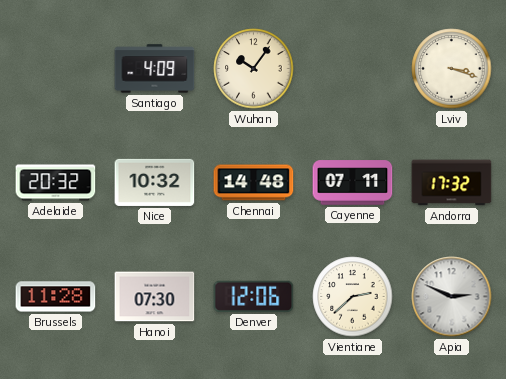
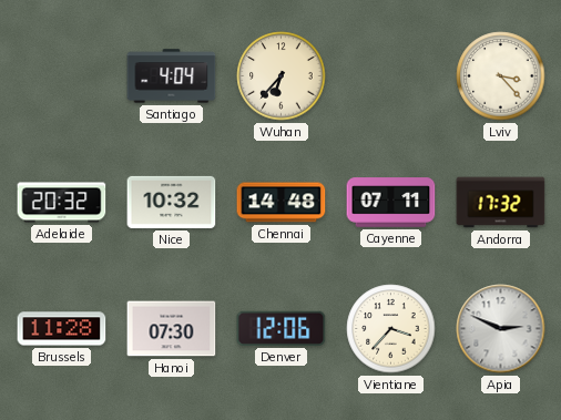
Santiago: 4:09 -> 4:04 (172, 76)
Wuhan: 10:06 -> 6:37 (282, 76)
Lviv: 3:18 -> 3:23 (501, 76)
Vientiane: 2:38 -> 3:37 (391, 329)
